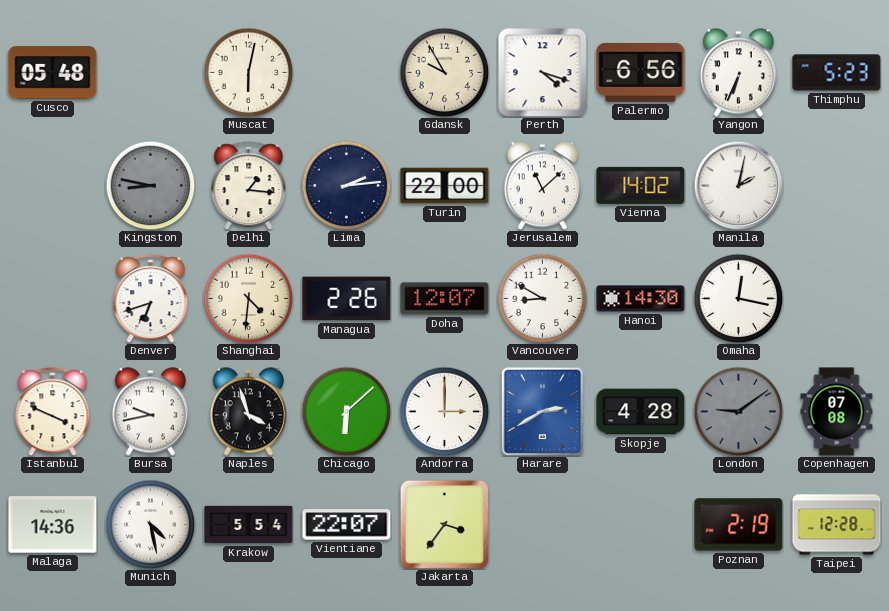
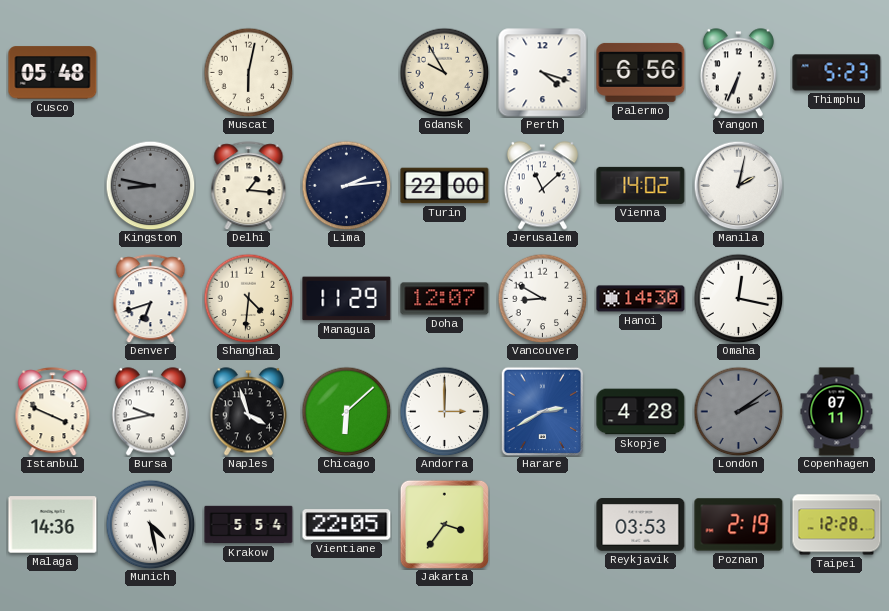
Managua: 2:26 -> 11:29 (347, 299)
London: 9:09 -> 2:09 (738, 411)
Copenhagen: 07:08 -> 07:11 (837, 412)
Vientiane: 22:07 -> 22:05 (347, 525)
Reykjavik: none -> 03:53 (641, 525)
